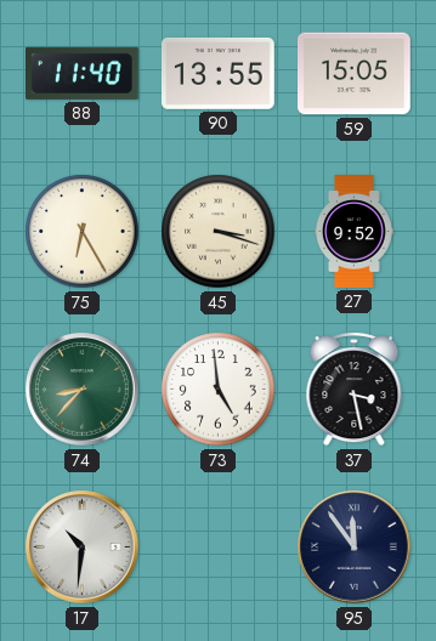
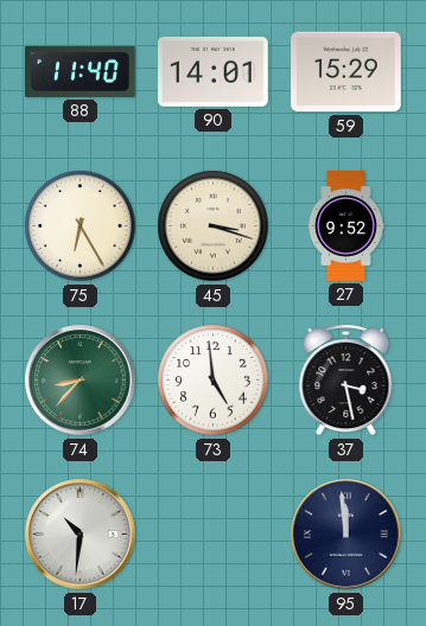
90: 13:55 -> 14:01 (214, 71)
59: 15:05 -> 15:29 (346, 72)
95: 11:54 -> 11:59 (346, 535)
